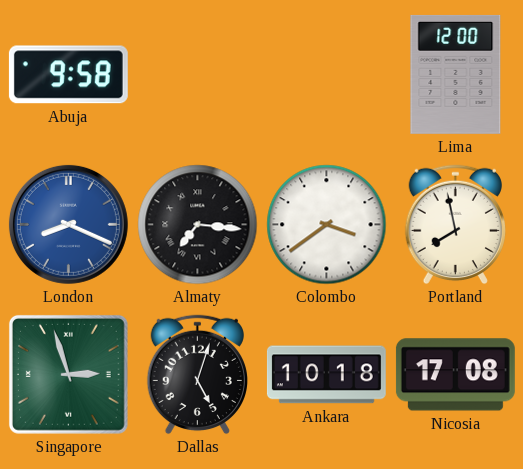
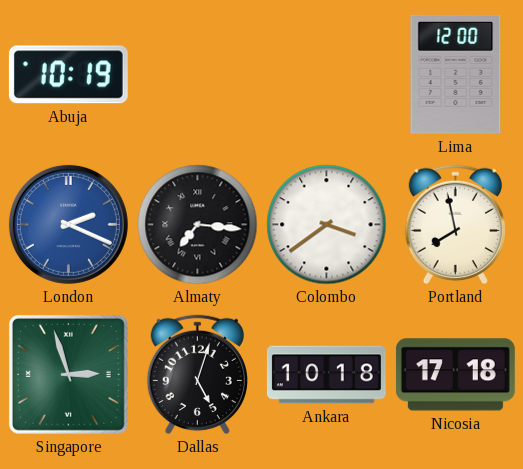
Abuja: 9:58 -> 10:19 (68, 75)
London: 8:19 -> 2:19 (68, 224)
Nicosia: 17:08 -> 17:18 (455, 375)
